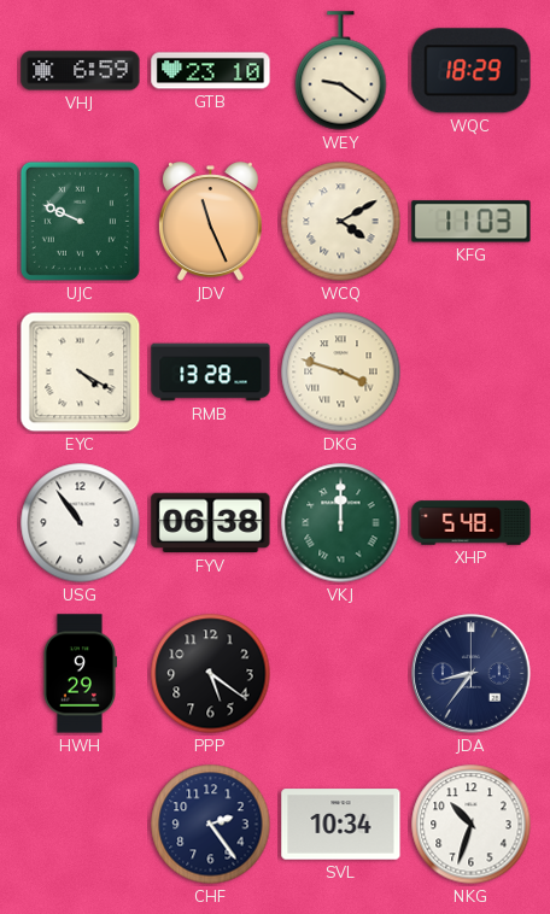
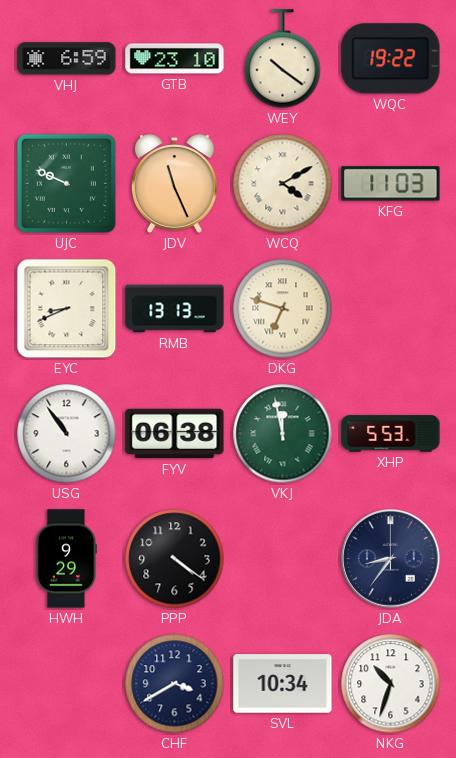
WEY: 9:21 -> 10:21 (283, 59)
WQC: 18:29 -> 19:22 (391, 59)
EYC: 4:20 -> 8:41 (67, 309)
RMB: 13:28 -> 13:13 (175, 309)
DKG: 3:48 -> 6:48 (283, 309)
VKJ: 12:00 -> 11:58 (283, 434)
XHP: 5:48 -> 5:53 (391, 434)
PPP: 5:21 -> 4:21 (175, 559)
CHF: 2:24 -> 3:40 (175, 684)
